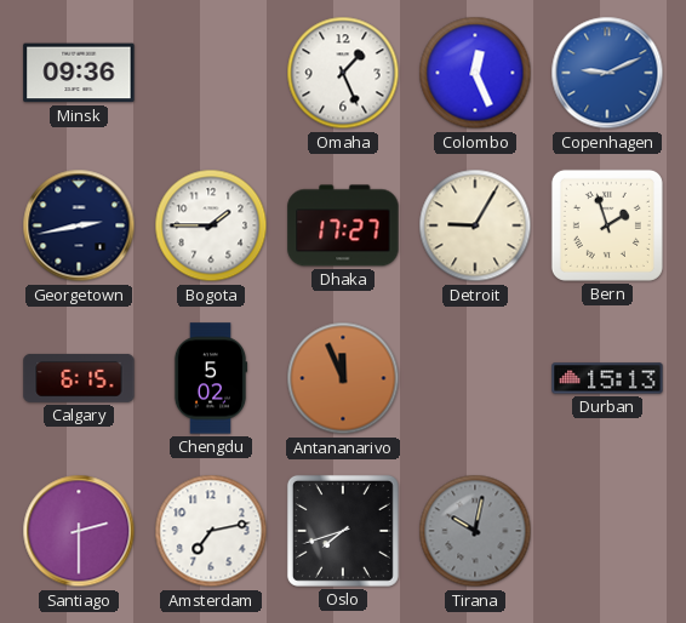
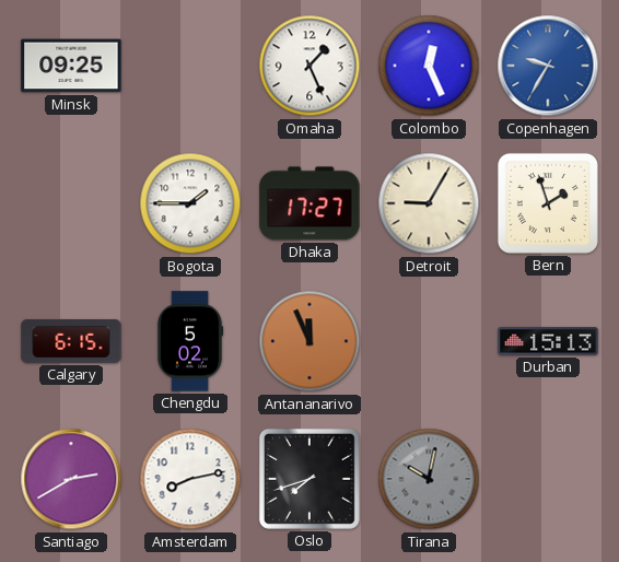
Minsk: 09:36 -> 09:25 (71, 66)
Copenhagen: 9:11 -> 9:35 (548, 66)
Georgetown: 2:43 -> none (79, 225)
Santiago: 2:30 -> 2:40 (71, 479)
Amsterdam: 7:13 -> 8:13 (190, 479)
